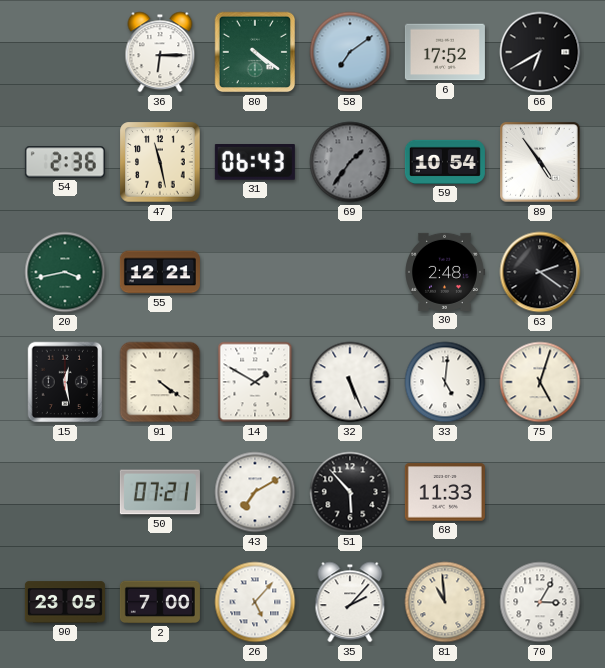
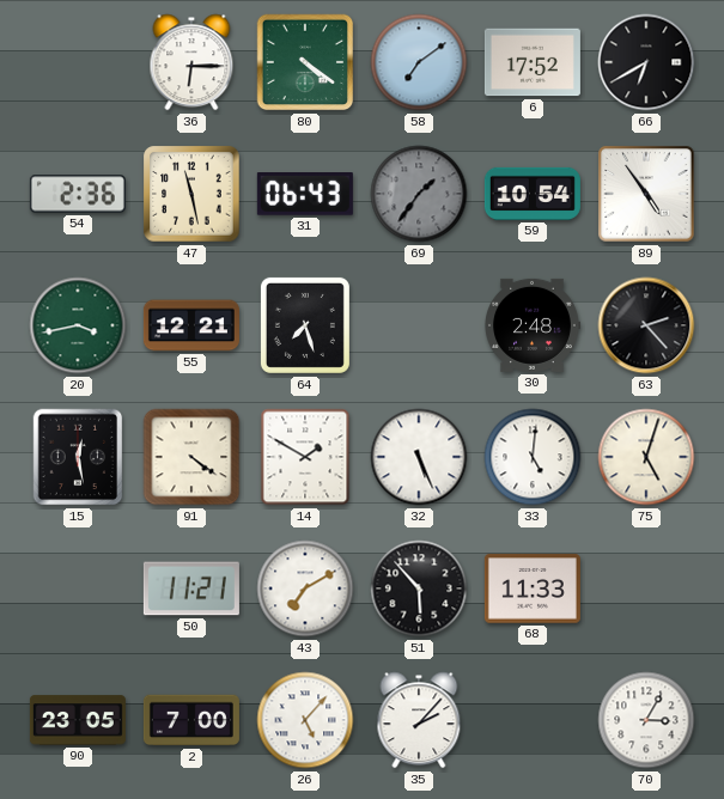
64: none -> 7:27 (305, 325)
63: 2:21 -> 2:23 (646, 325)
50: 07:21 -> 11:21 (191, 588)
81: 10:59 -> none (445, 602)
